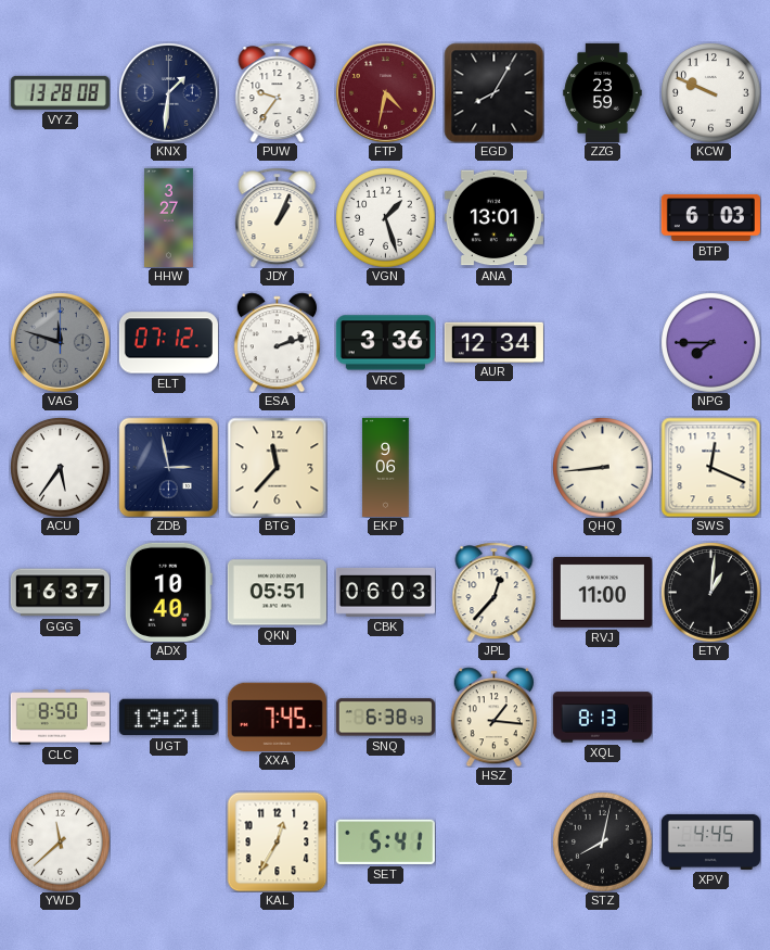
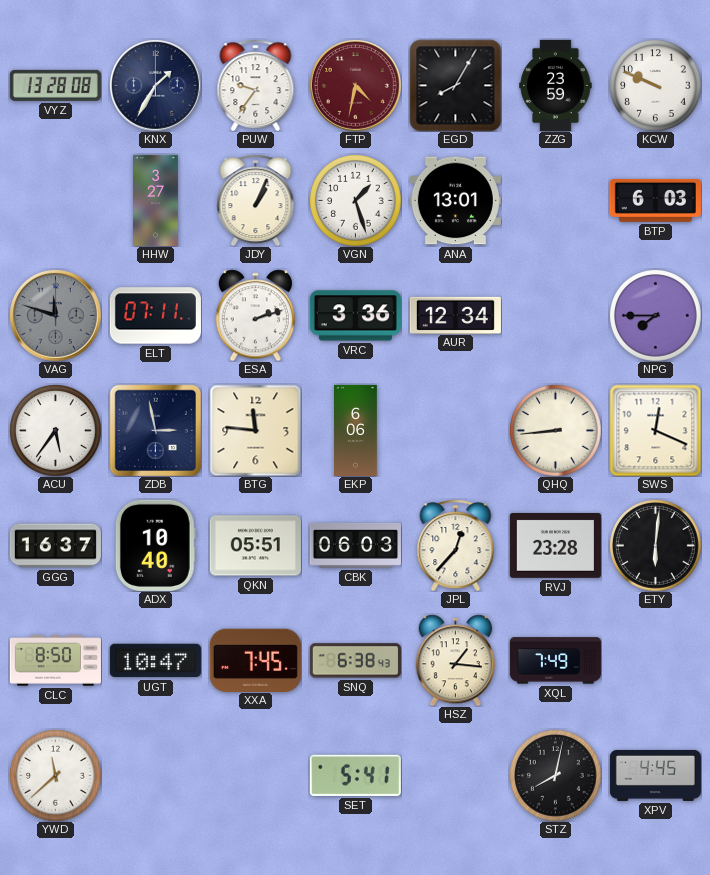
KNX: 1:31 -> 1:35 (156, 86)
ELT: 07:12 -> 07:11 (155, 316)
BTG: 11:37 -> 11:46 (255, 430)
EKP: 9:06 -> 6:06 (356, 430)
RVJ: 11:00 -> 23:28 (555, 545)
ETY: 1:01 -> 6:01 (655, 545)
UGT: 19:21 -> 10:47 (155, 661)
XQL: 8:13 -> 7:49 (555, 661)
KAL: 12:35 -> none (277, 841)
